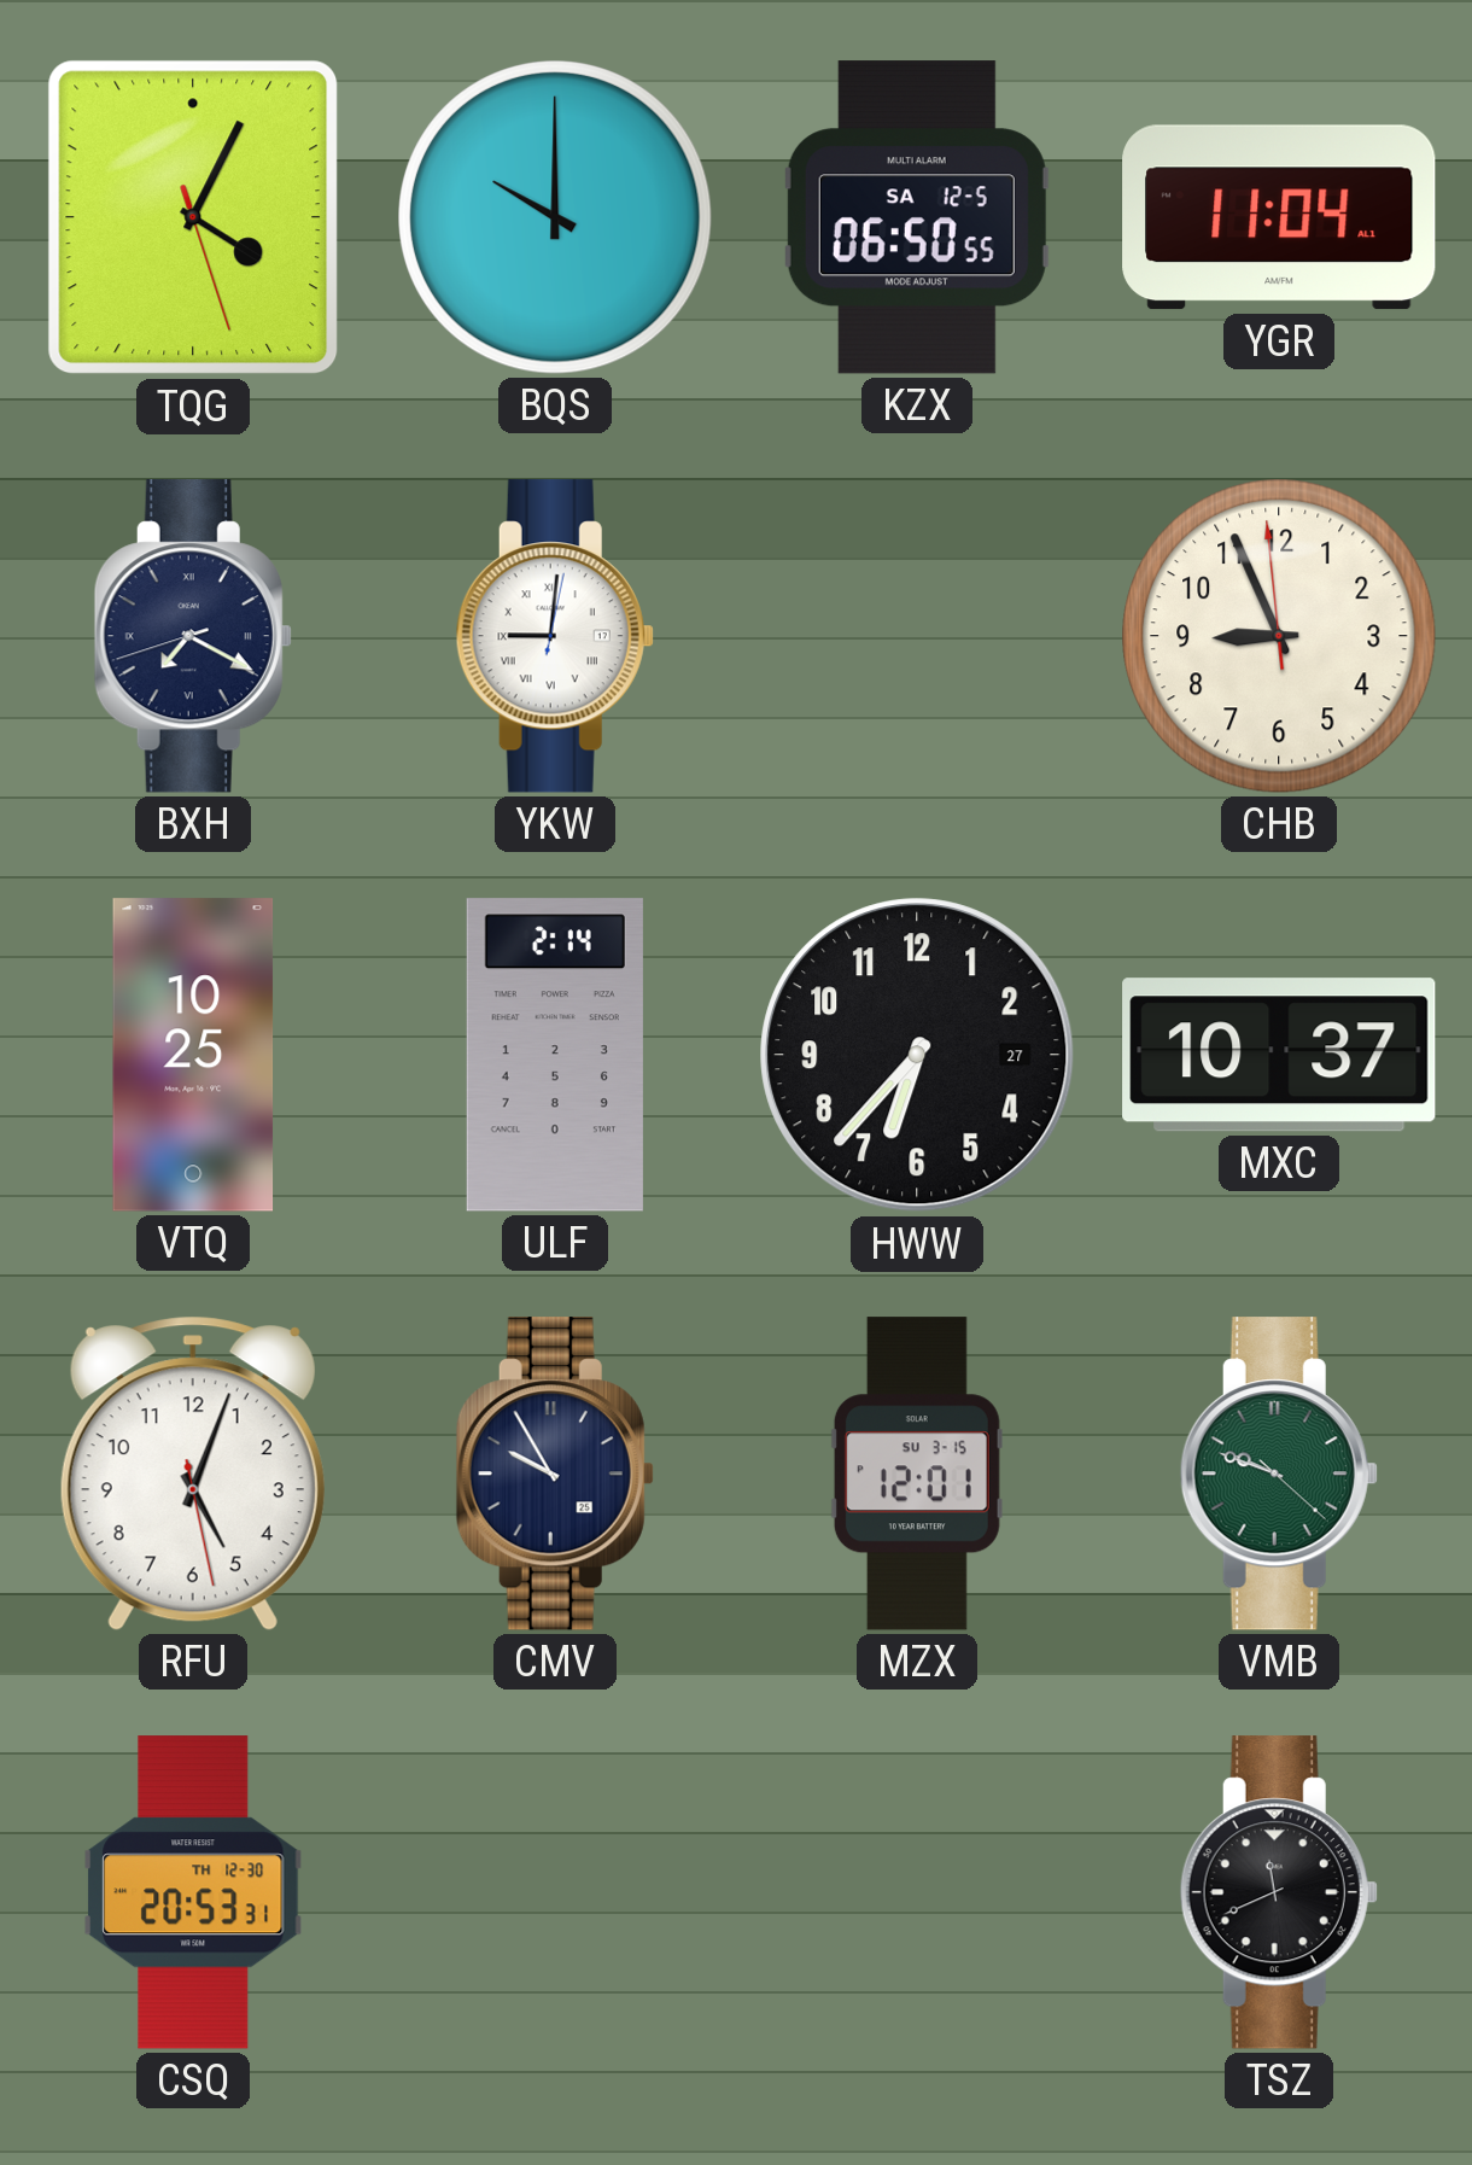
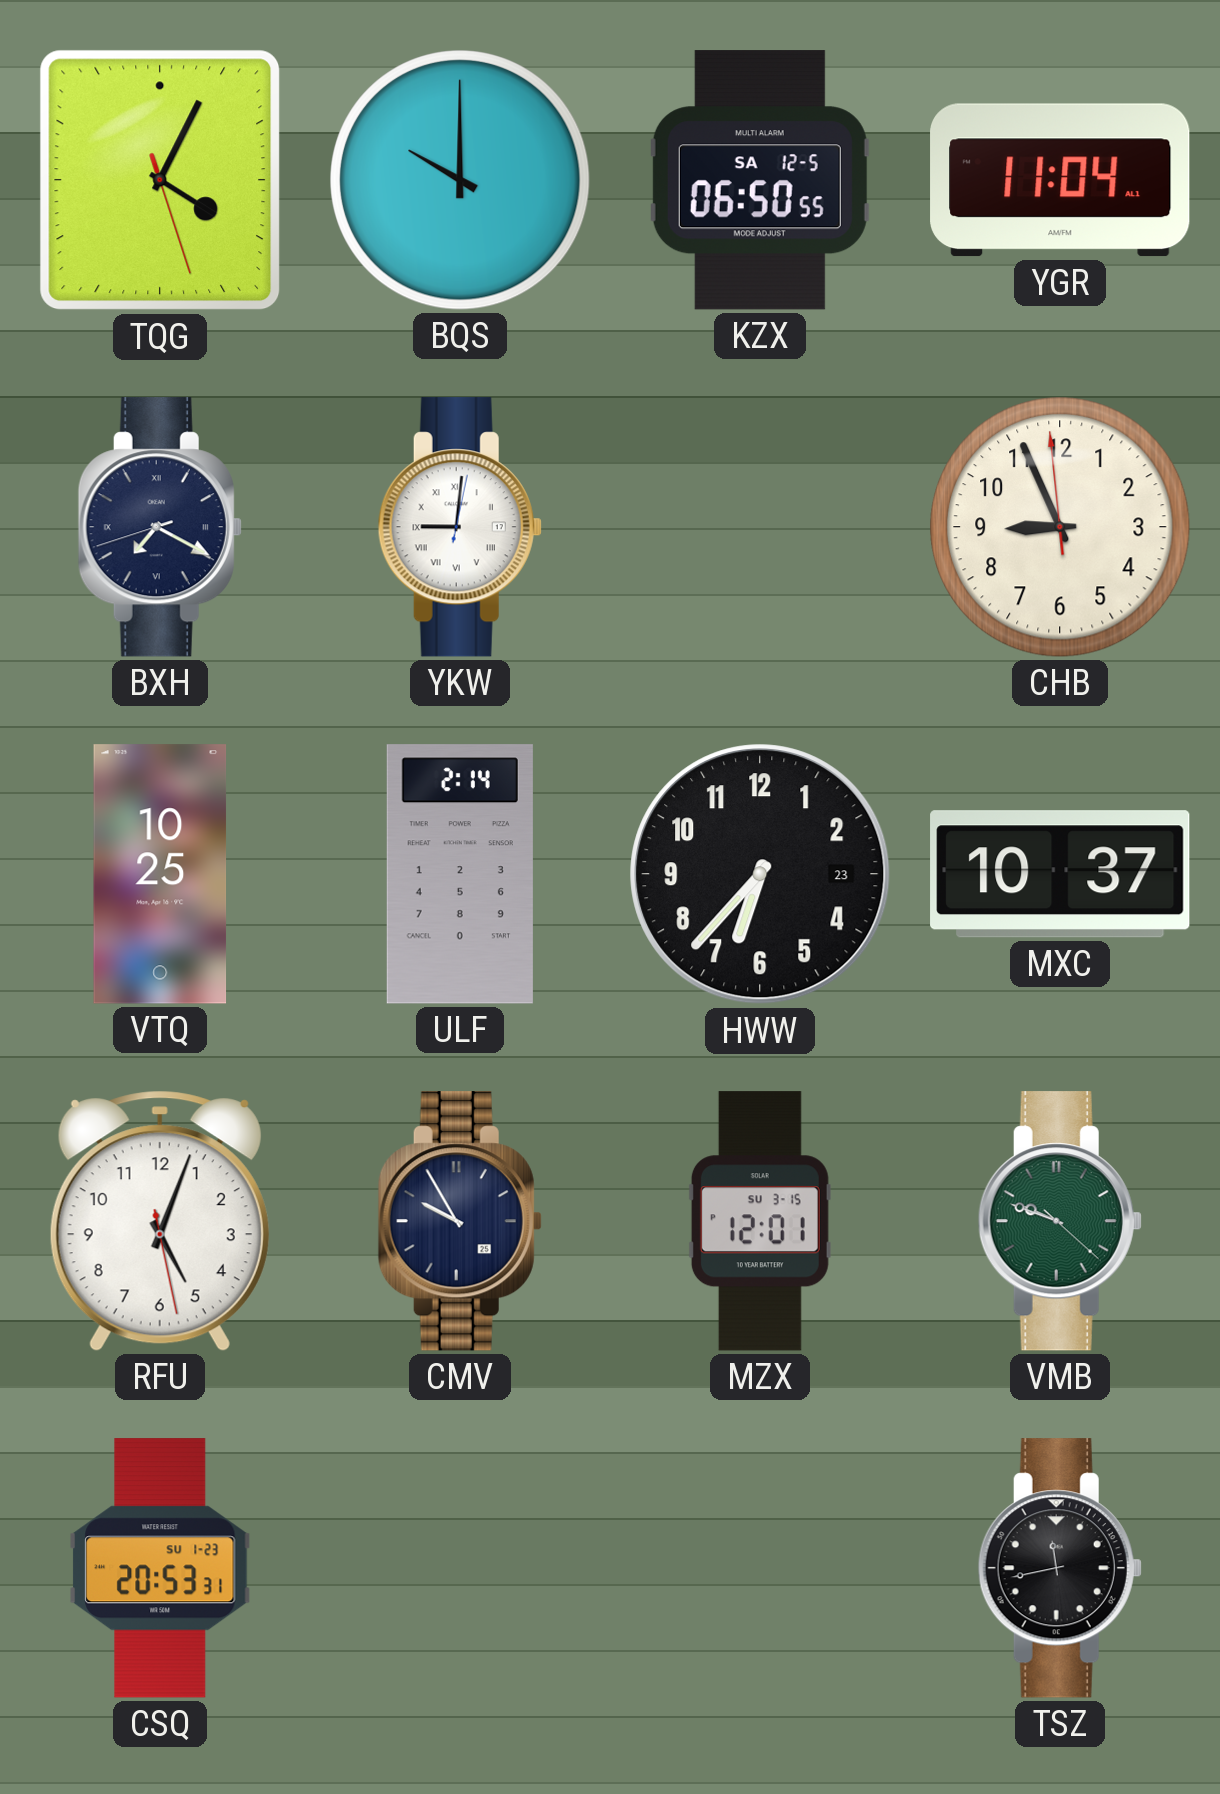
HWW date: 27 -> 23 (760, 874)
CSQ date: TH 12-30 -> SU 1-23 (160, 1568)
TSZ: 11:41 -> 11:43 (1060, 1568)
